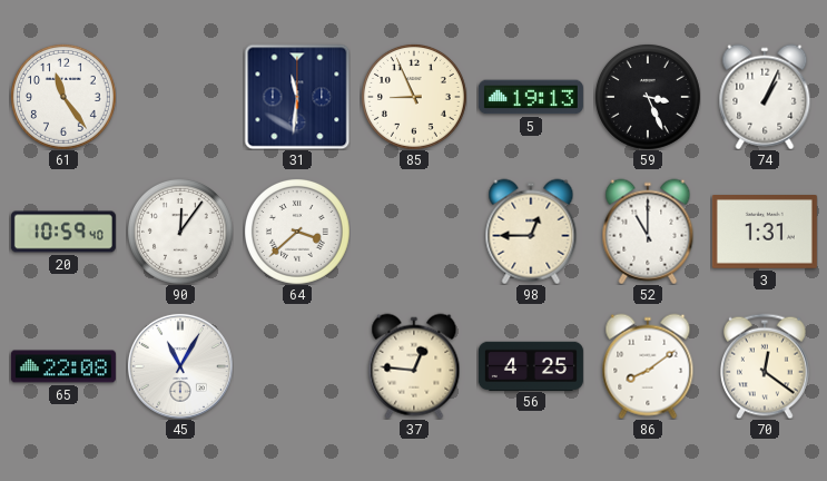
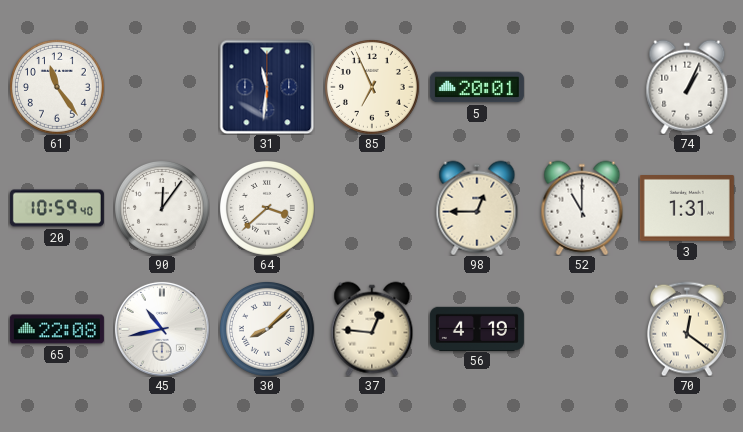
85: 8:56 -> 6:56 (372, 87)
5: 19:13 -> 20:01 (477, 87)
59: 3:26 -> none (648, 97)
45: 11:05 -> 10:43 (162, 329)
30: none -> 8:08 (267, 329)
56: 4:25 -> 4:19 (477, 328)
86: 8:09 -> none (648, 366)
